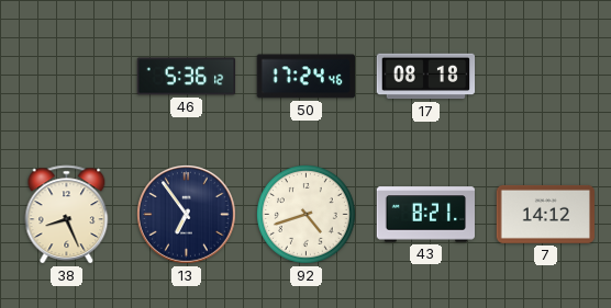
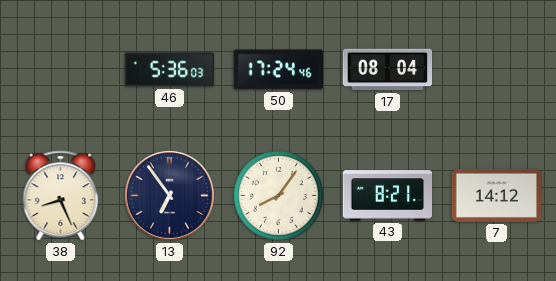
46: 5:36:12 -> 5:36:03 (170, 70)
17: 08:18 -> 08:04 (388, 70)
92: 4:42 -> 8:06 (279, 196)
